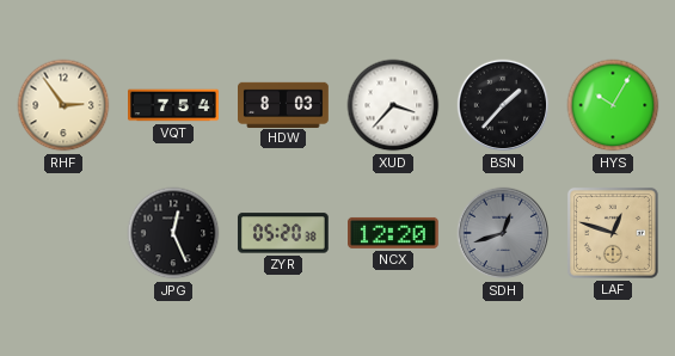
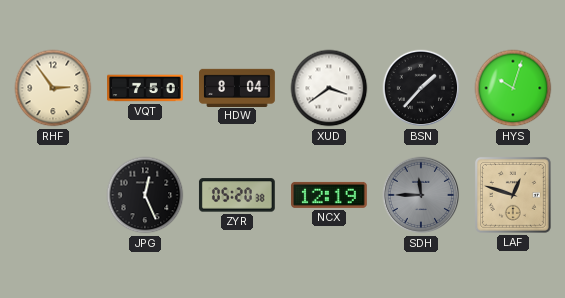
VQT: 7:54 -> 7:50 (145, 88)
HDW: 8:03 -> 8:04 (237, 87)
XUD: 3:37 -> 3:39 (329, 88)
HYS: 10:05 -> 10:03 (513, 88)
NCX: 12:20 -> 12:19 (330, 195)
SDH: 12:42 -> 11:45 (421, 195)
